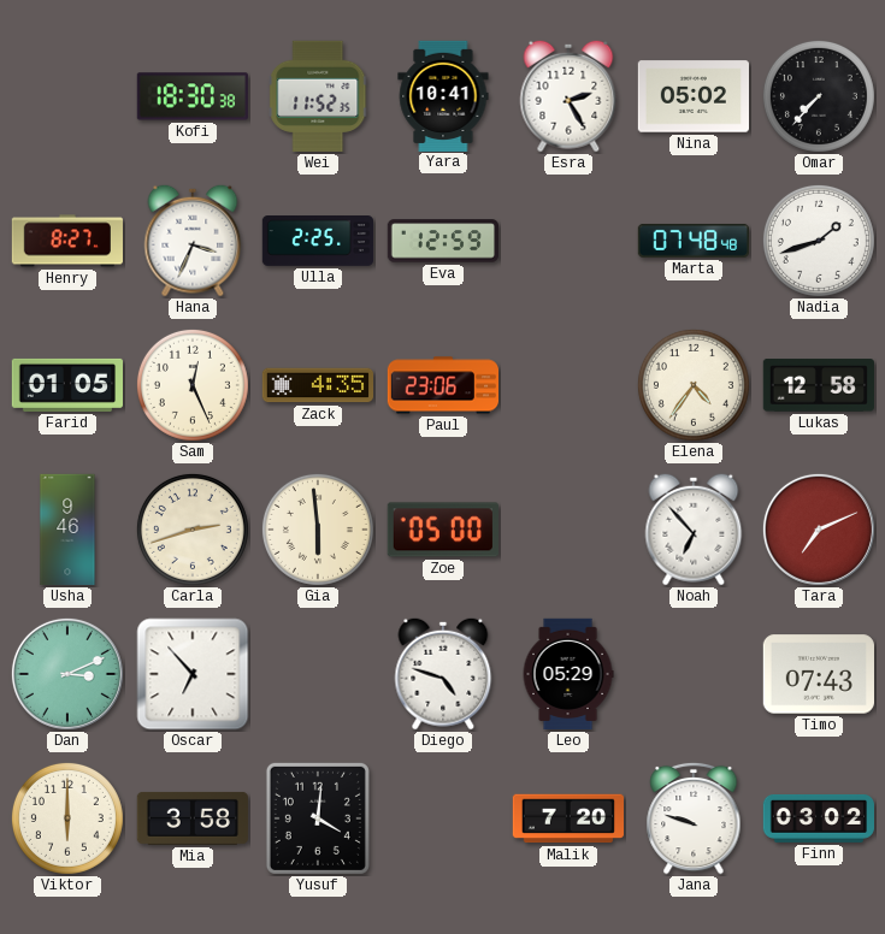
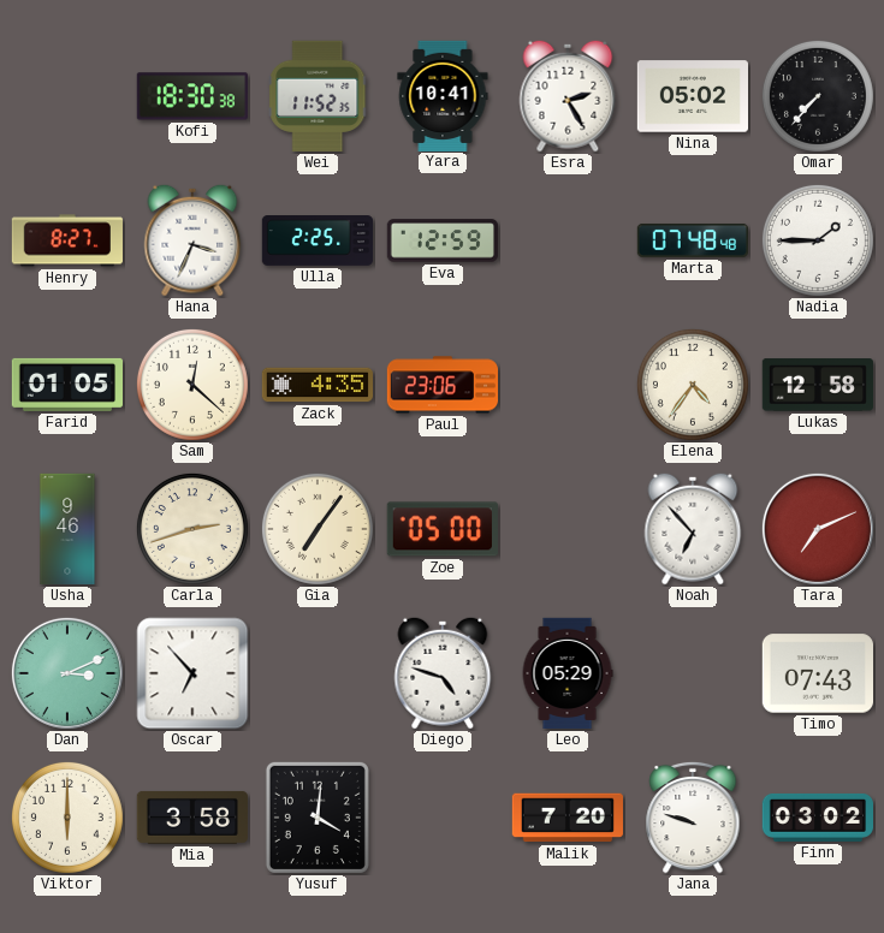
Nadia: 1:42 -> 1:45 (818, 240)
Sam: 12:26 -> 12:22 (192, 385)
Gia: 5:59 -> 7:06 (318, 529)
